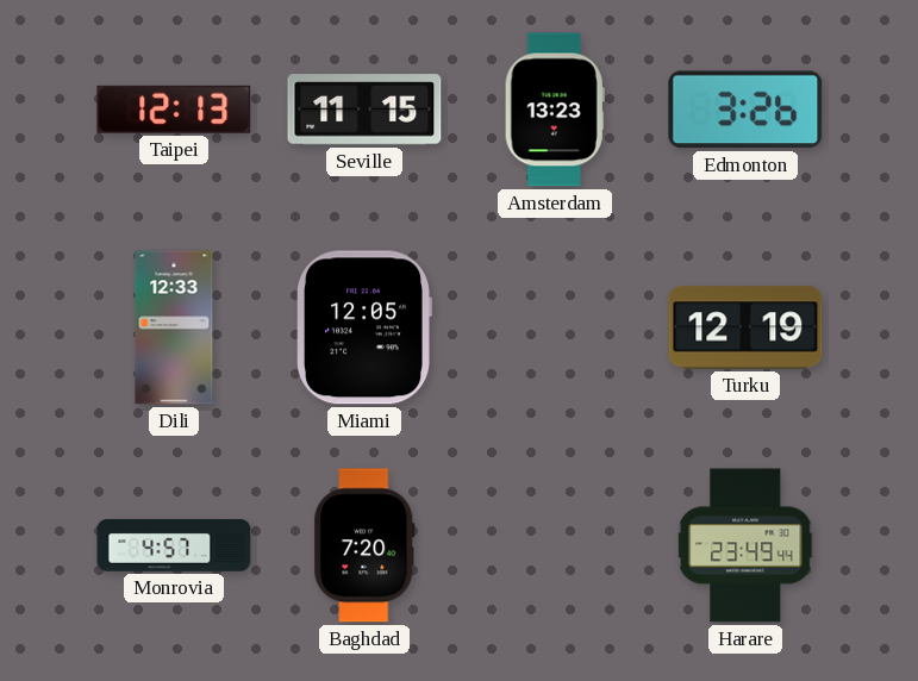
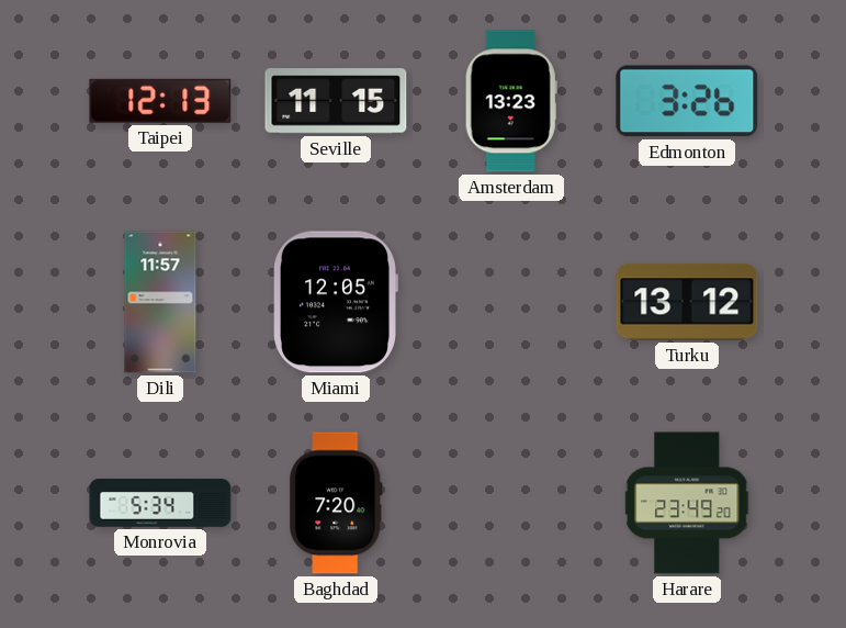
Dili: 12:33 -> 11:57 (160, 302)
Turku: 12:19 -> 13:12 (687, 302)
Monrovia: 4:57 -> 5:34 (160, 503)
Harare: 23:49:44 -> 23:49:20 (688, 503)
